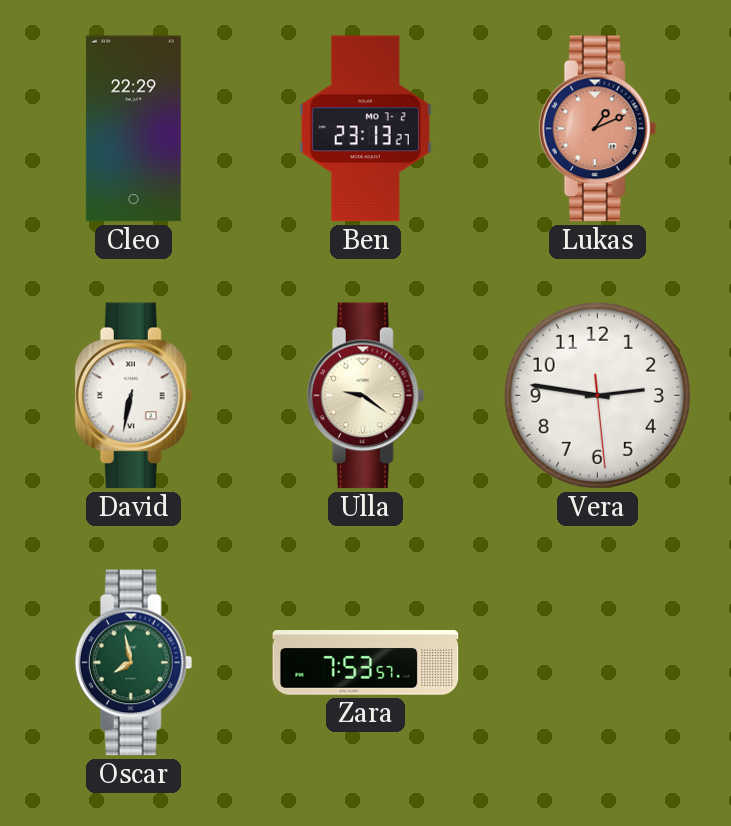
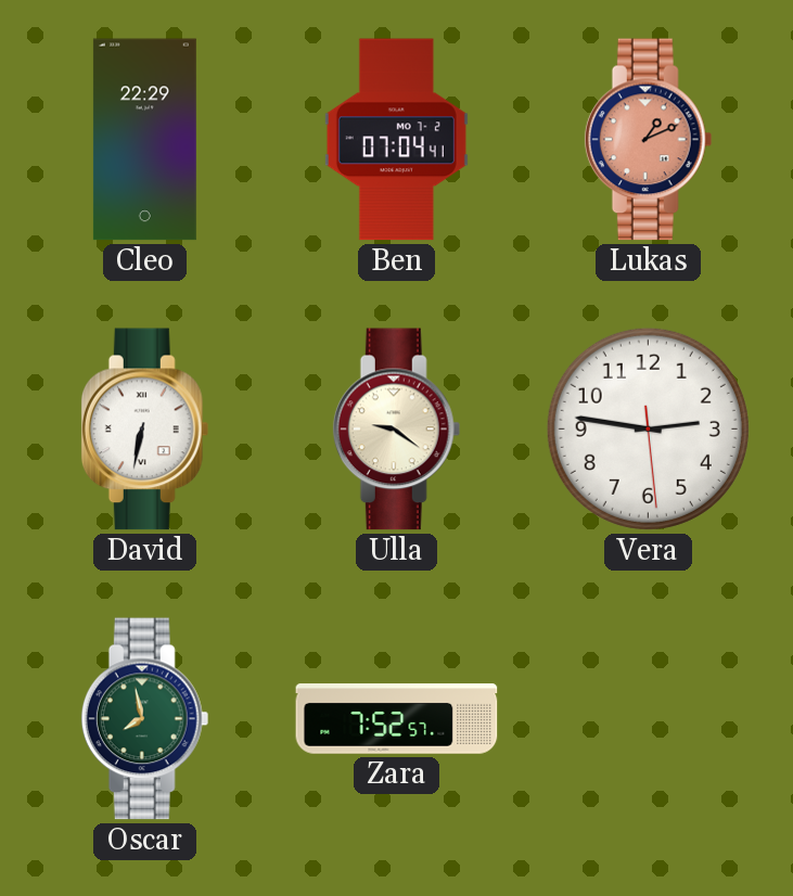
Ben: 23:13 -> 07:04 (396, 140)
Zara: 7:53 -> 7:52 (397, 719)
